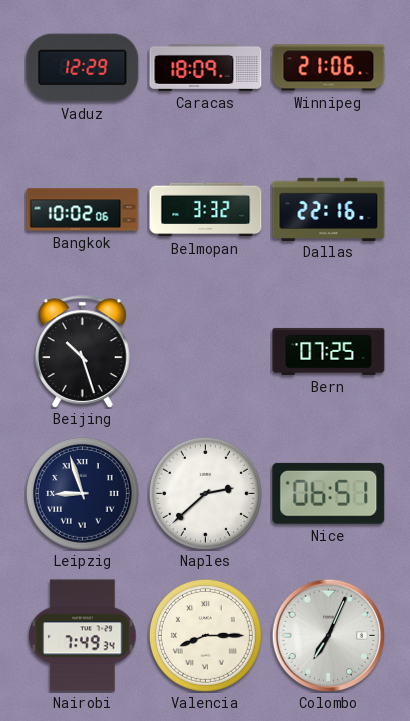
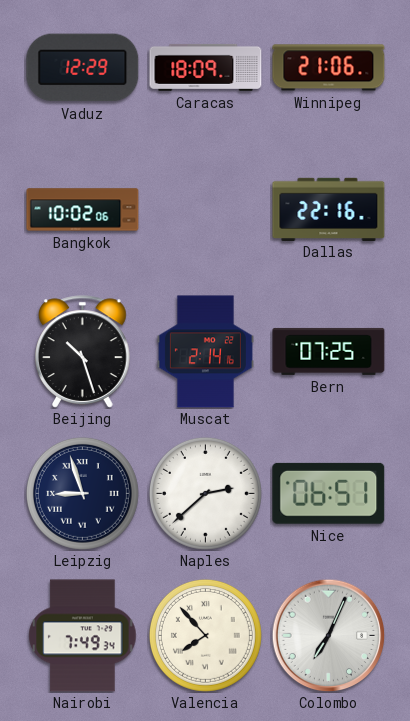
Belmopan: 3:32 -> none (206, 210)
Muscat: none -> 2:14 (205, 352)
Valencia: 8:15 -> 7:53 (205, 635)
